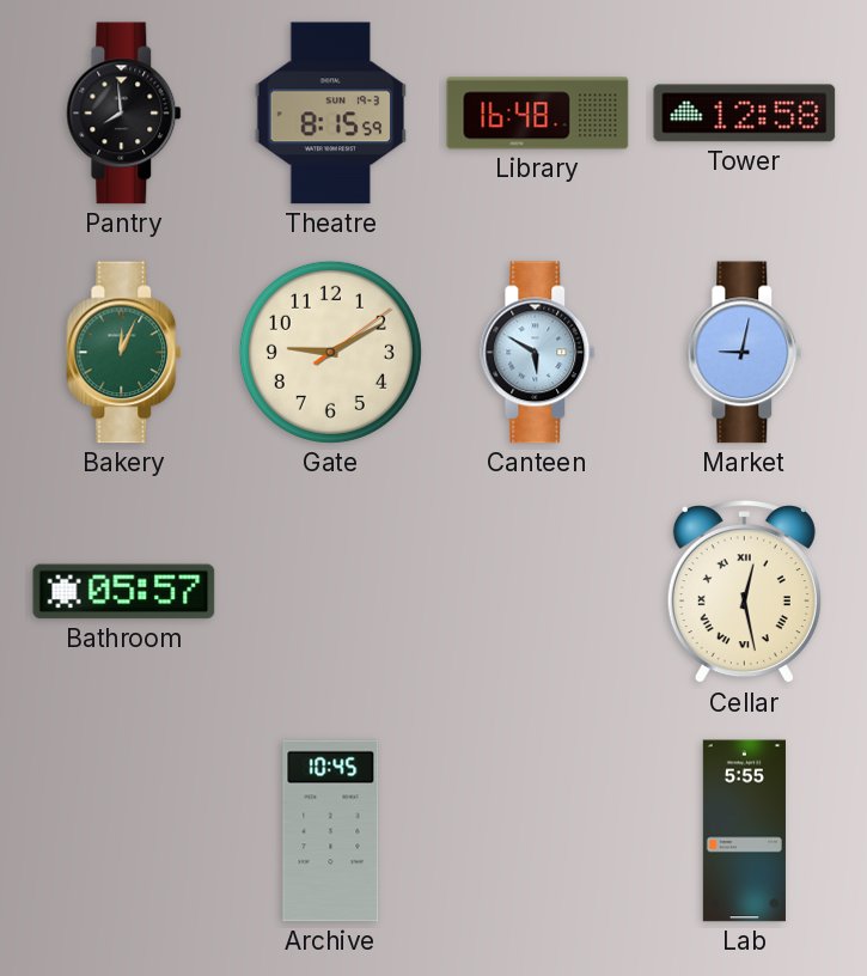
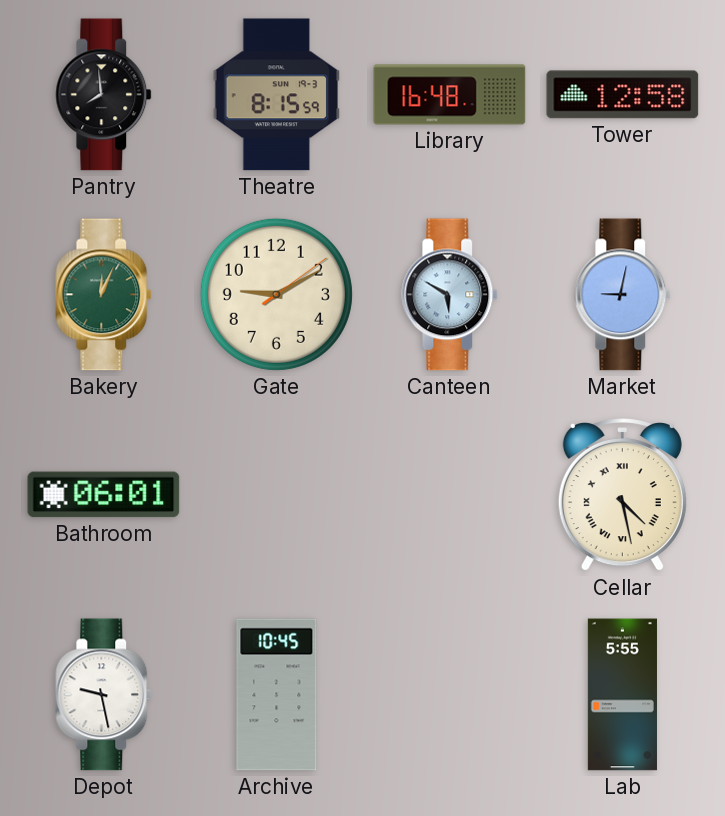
Bathroom: 05:57 -> 06:01 (104, 495)
Cellar: 12:28 -> 4:28 (622, 495)
Depot: none -> 9:28 (104, 695)
